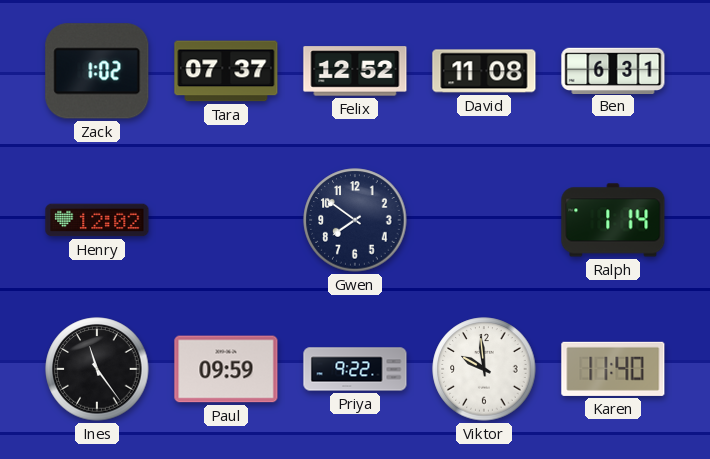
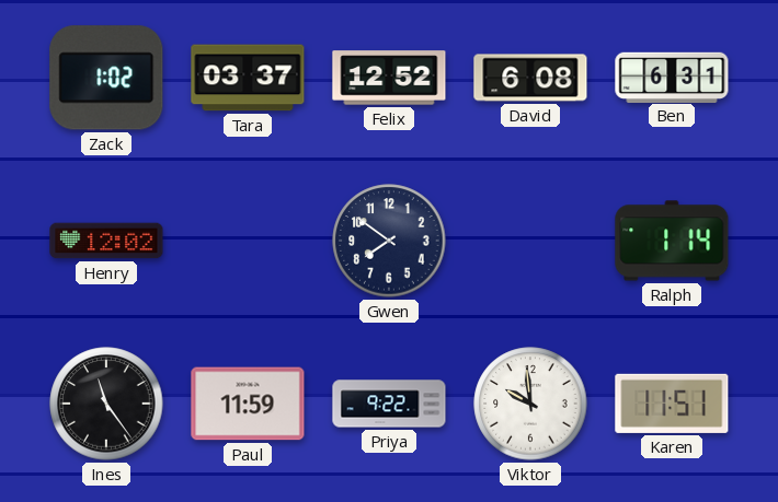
Tara: 07:37 -> 03:37 (248, 78)
David: 11:08 -> 6:08 (530, 78)
Paul: 09:59 -> 11:59 (248, 404)
Karen: 11:40 -> 11:51 (672, 404)
